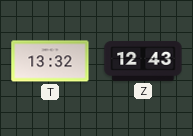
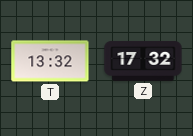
Z: 12:43 -> 17:32 (143, 61)
